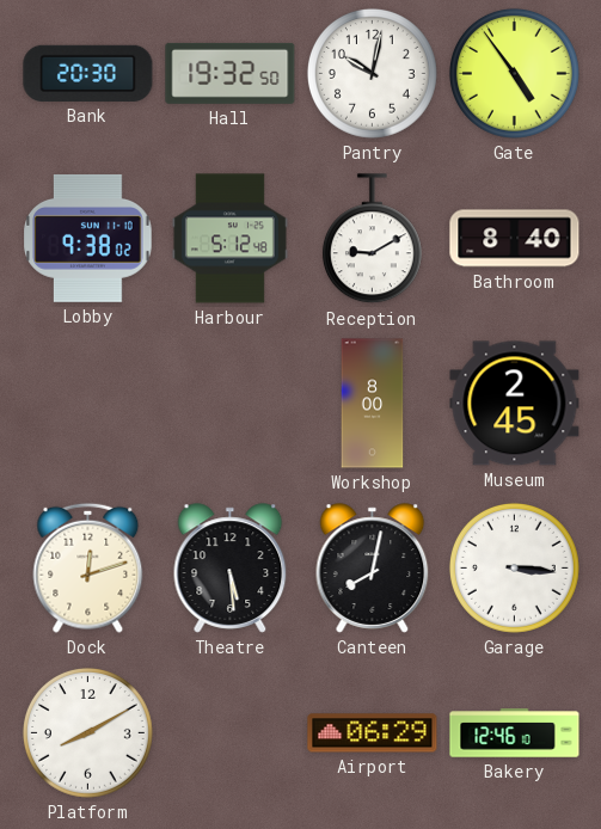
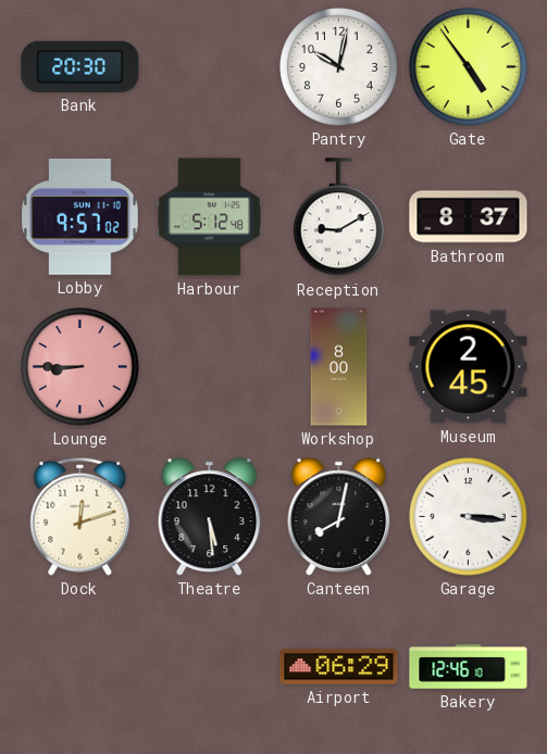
Hall: 19:32 -> none (231, 73)
Lobby: 9:38 -> 9:57 (80, 216)
Bathroom: 8:40 -> 8:37 (469, 217)
Lounge: none -> 8:45 (79, 366)
Platform: 8:10 -> none (87, 732)
